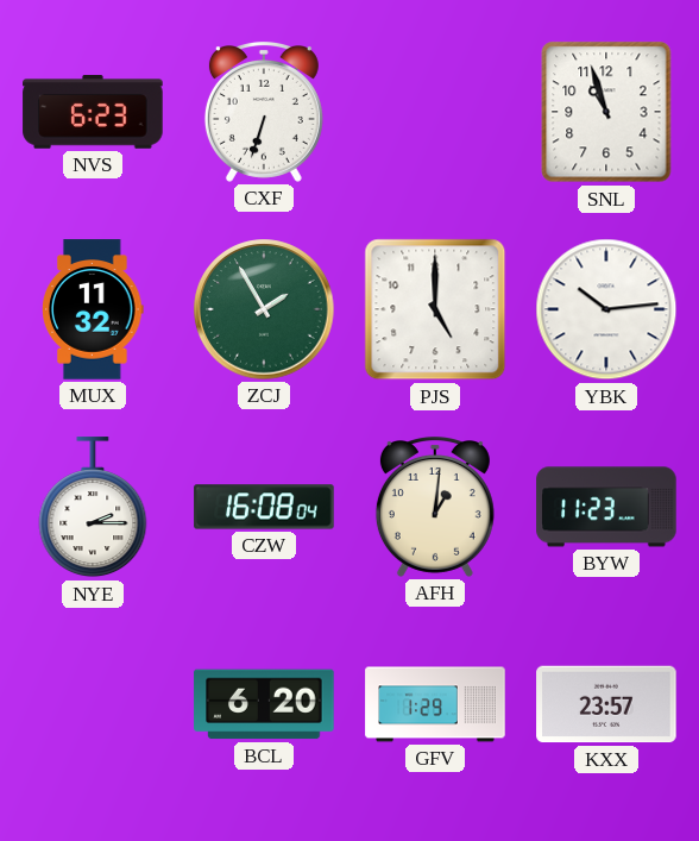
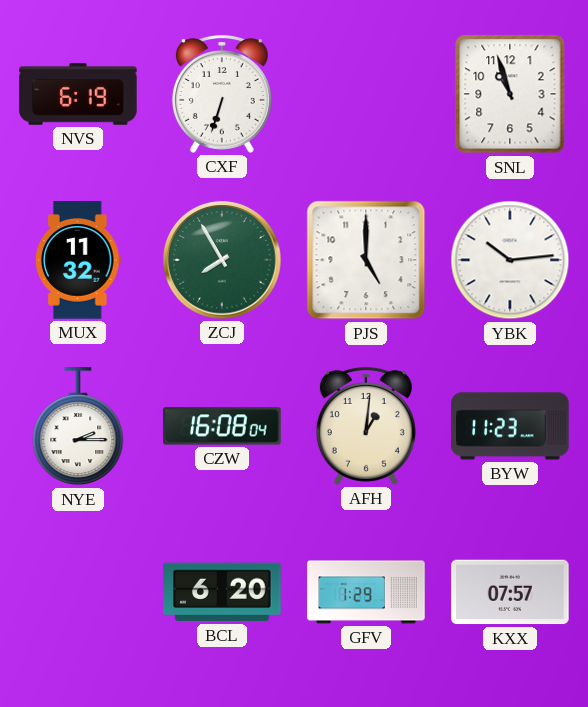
NVS: 6:23 -> 6:19 (78, 95)
ZCJ: 1:55 -> 7:55 (222, 260)
KXX: 23:57 -> 07:57 (510, 592)
